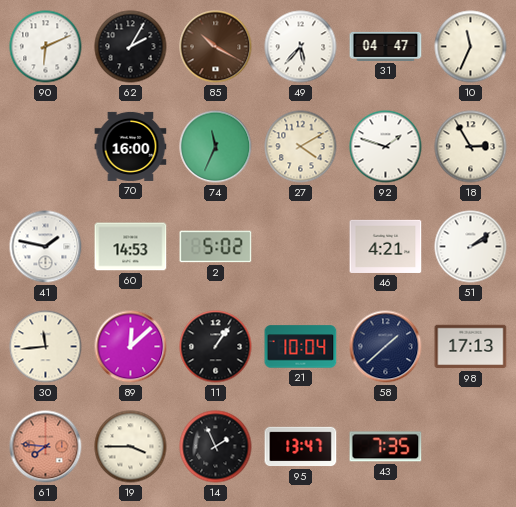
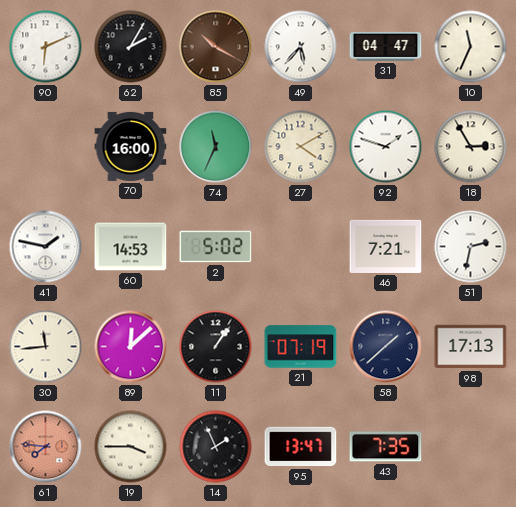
46: 4:21 -> 7:21 (386, 246)
51: 2:09 -> 2:32 (471, 247)
21: 10:04 -> 07:19 (301, 347)
